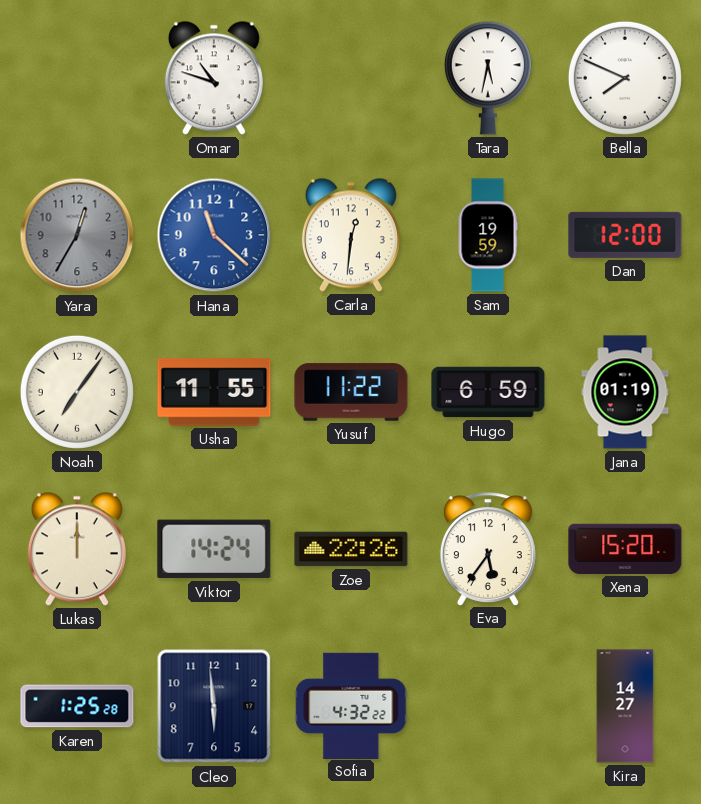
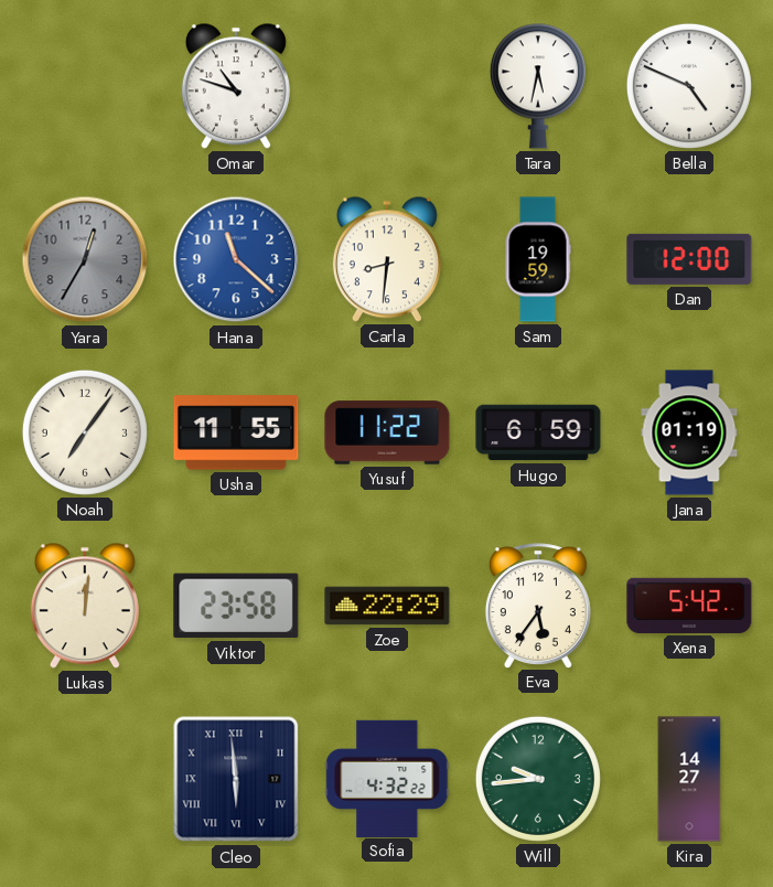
Bella: 7:49 -> 4:49 (689, 86)
Carla: 12:31 -> 8:31 (387, 259)
Lukas: 12:00 -> 12:01 (85, 606)
Viktor: 14:24 -> 23:58 (236, 606)
Zoe: 22:26 -> 22:29 (387, 606)
Xena: 15:20 -> 5:42 (689, 606)
Karen: 1:25 -> none (77, 706)
Cleo numerals: Arabic -> Roman (236, 779)
Will: none -> 9:44 (538, 779)
